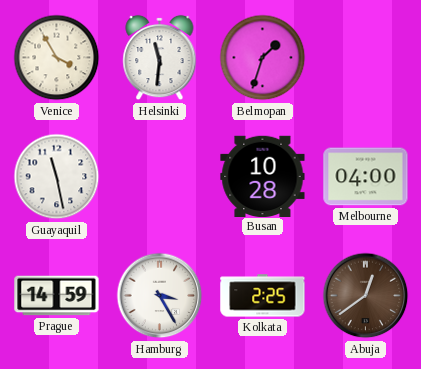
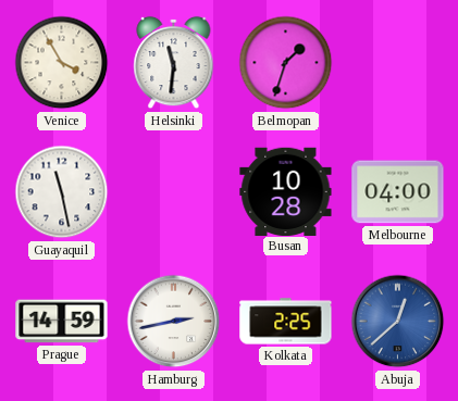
Hamburg: 3:25 -> 2:43 (174, 322)
Abuja: 12:39 -> 12:38 (398, 322)
Abuja dial: brown -> blue (398, 322)
